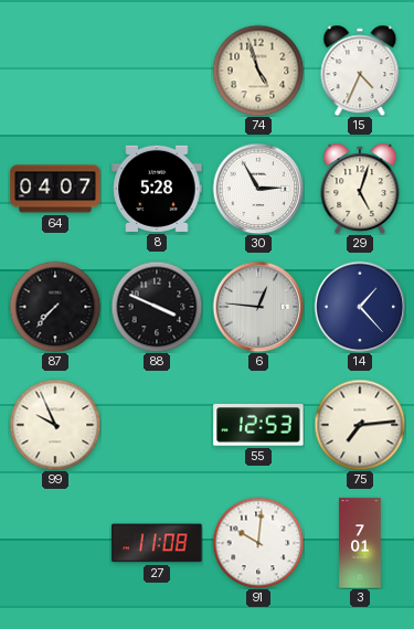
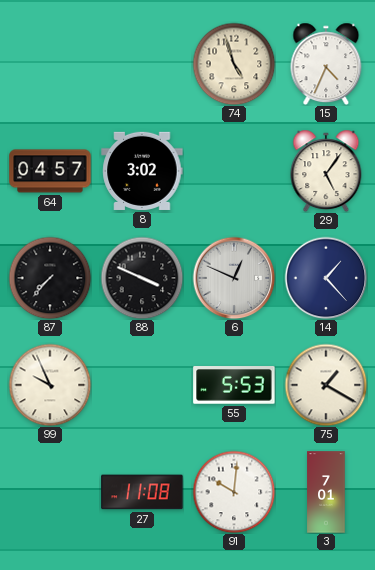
64: 04:07 -> 04:57 (50, 171)
8: 5:28 -> 3:02 (142, 171)
30: 2:55 -> none (258, 189)
29: 5:03 -> 5:06 (326, 171)
6: 12:46 -> 12:49 (234, 278)
55: 12:53 -> 5:53 (234, 385)
75: 7:14 -> 1:20 (326, 385)
